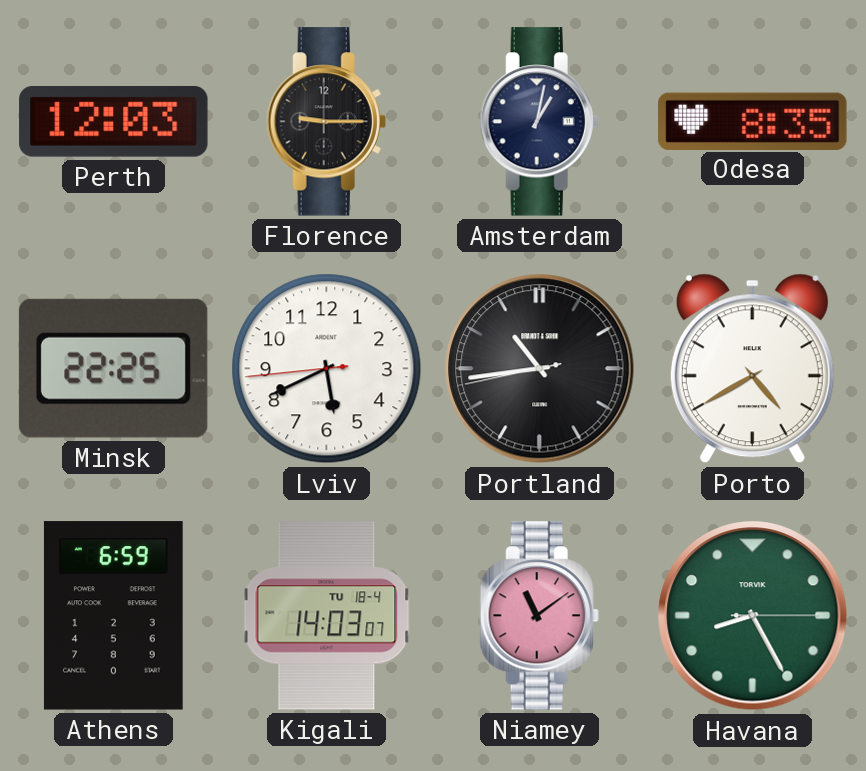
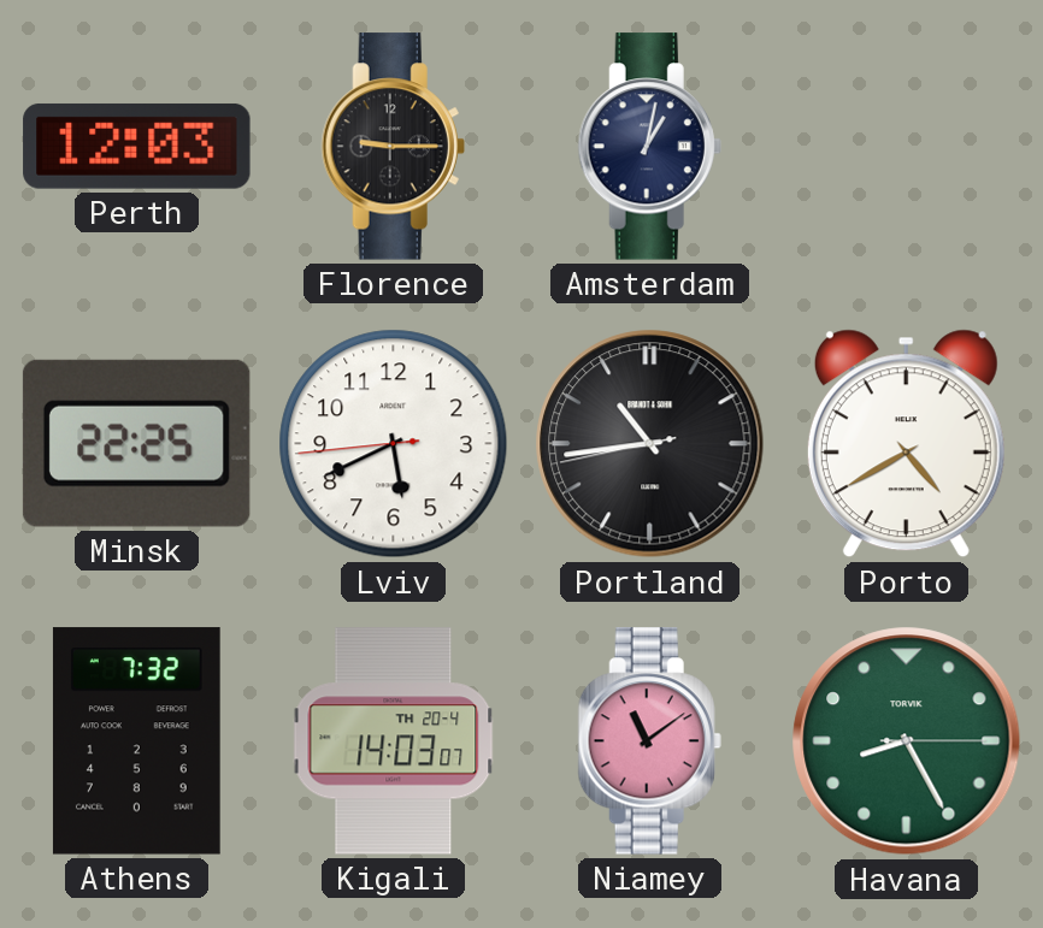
Odesa: 8:35 -> none (753, 121)
Athens: 6:59 -> 7:32 (136, 741)
Kigali date: TU 18-4 -> TH 20-4 (394, 741)
